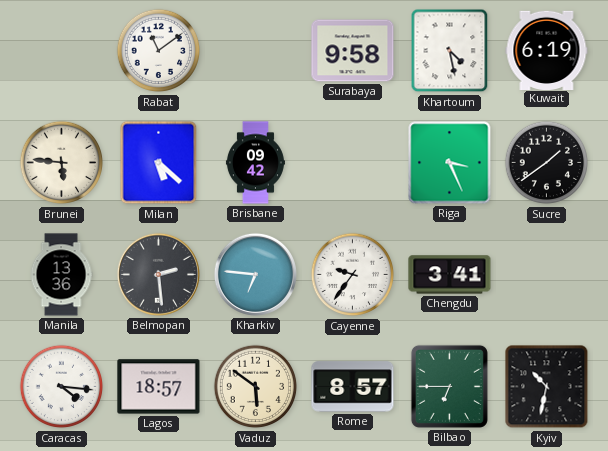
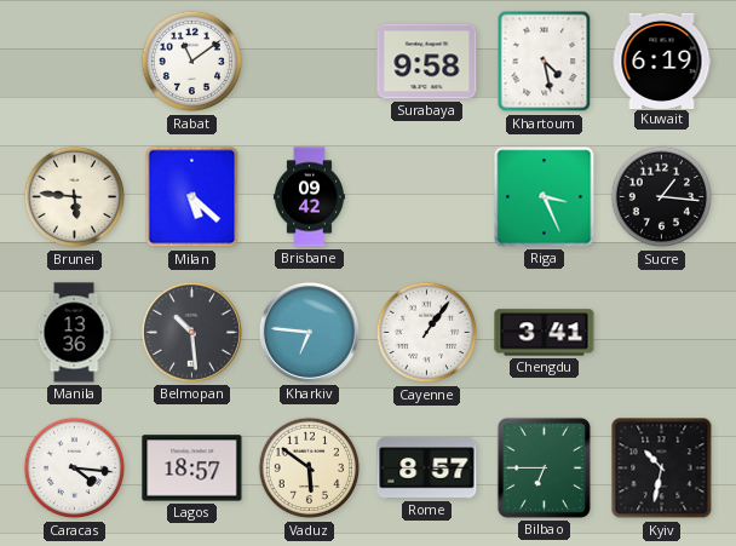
Sucre: 1:39 -> 1:16 (662, 197)
Belmopan: 2:29 -> 10:29 (191, 332)
Cayenne: 9:36 -> 1:06 (427, 333)
